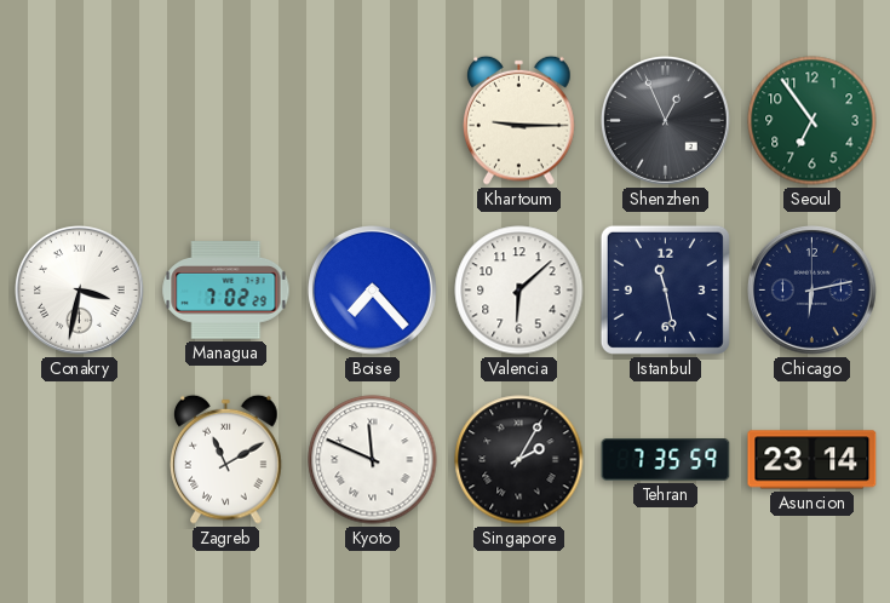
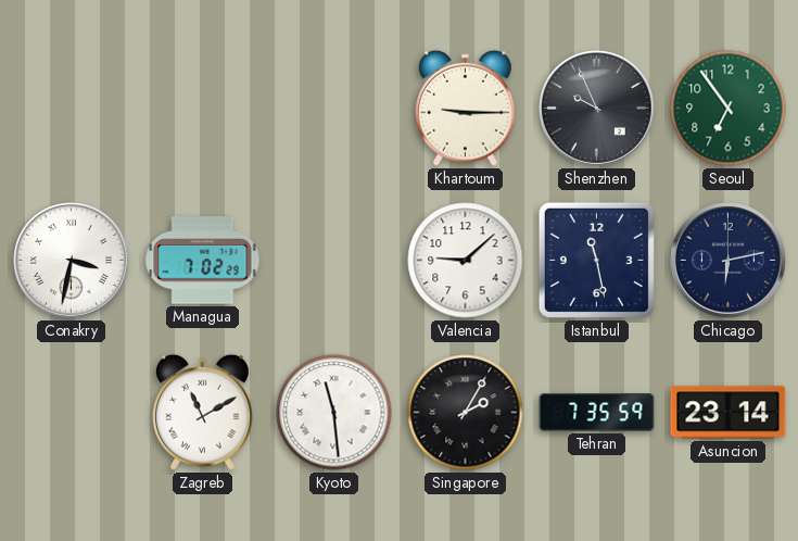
Shenzhen: 12:56 -> 9:56 (597, 109)
Boise: 7:23 -> none (373, 291)
Valencia: 6:08 -> 9:08 (466, 261)
Kyoto: 11:49 -> 11:29 (334, 413)
